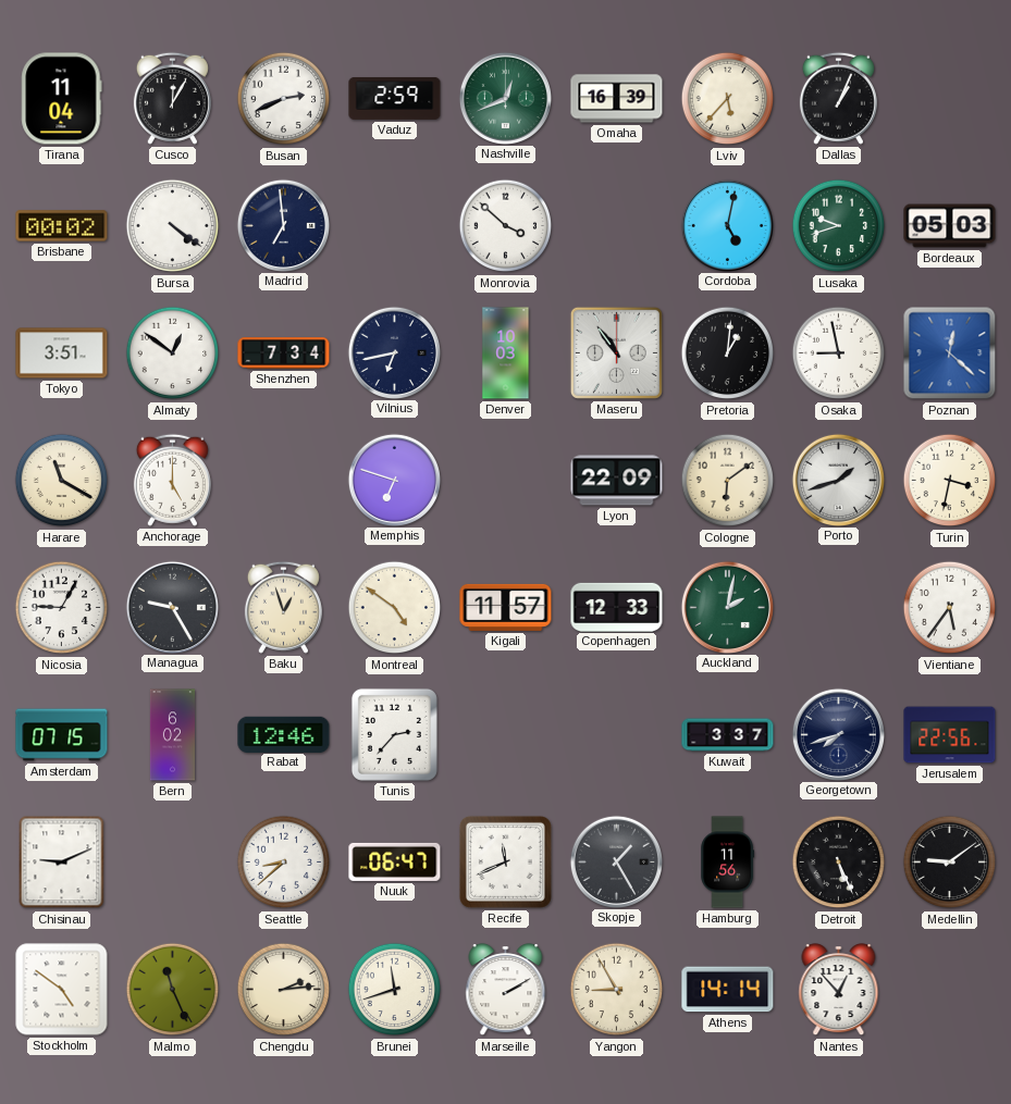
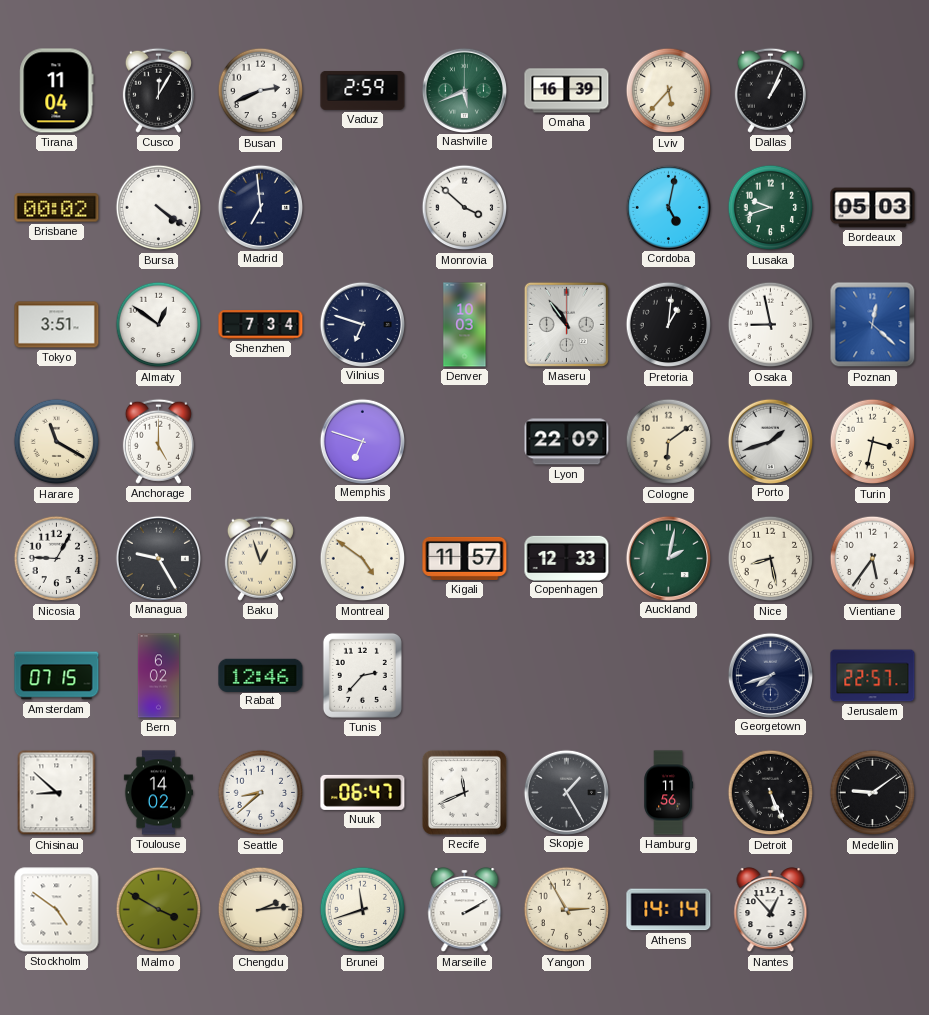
Nashville: 12:41 -> 5:41 (464, 90)
Vilnius: 6:43 -> 6:48 (362, 324)
Nice: none -> 8:28 (771, 559)
Kuwait: 3:37 -> none (728, 735)
Jerusalem: 22:56 -> 22:57 (873, 676)
Chisinau: 9:11 -> 8:52 (57, 793)
Toulouse: none -> 14:02 (158, 793)
Malmo: 11:26 -> 3:50 (159, 910)
Yangon: 8:55 -> 2:55 (567, 910)
